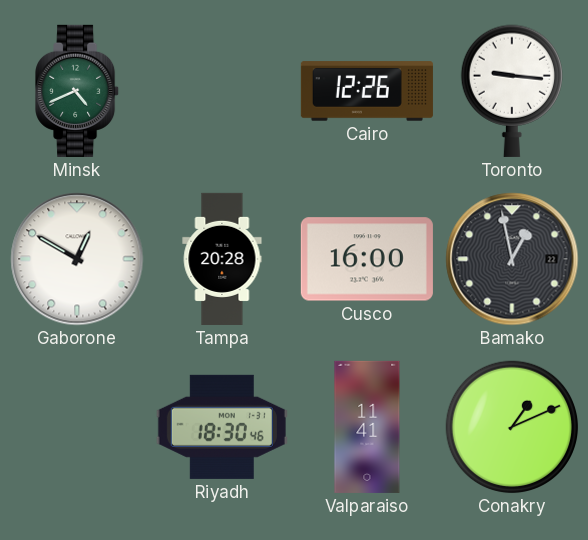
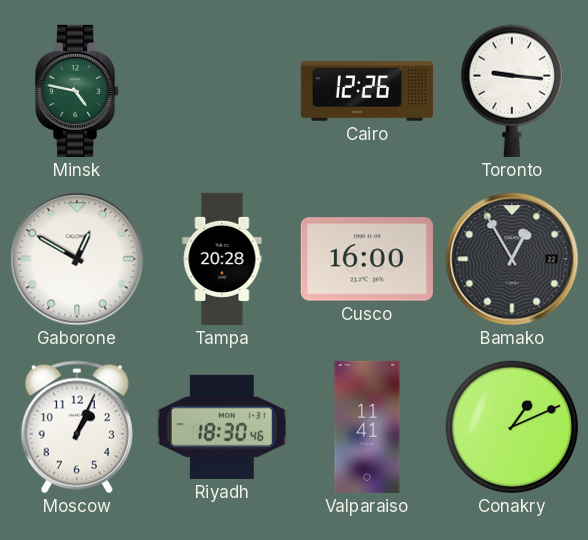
Minsk: 4:41 -> 4:47 (78, 91)
Bamako: 12:58 -> 12:55 (512, 259)
Moscow: none -> 1:04 (77, 427)
